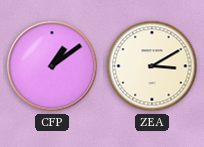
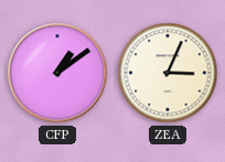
ZEA: 3:10 -> 3:04 (168, 73)
